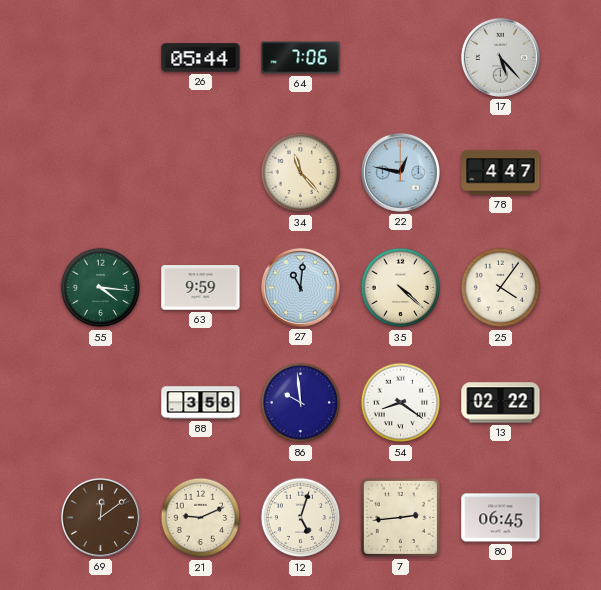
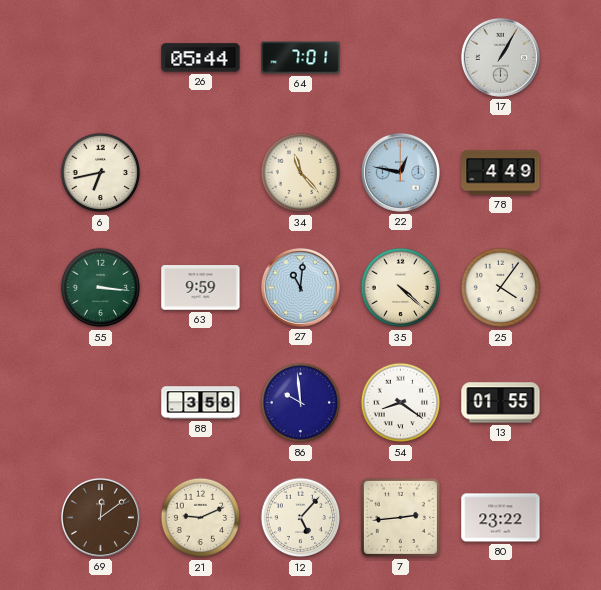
64: 7:06 -> 7:01 (301, 58)
17: 5:23 -> 1:05 (500, 57)
6: none -> 6:43 (101, 173)
78: 4:47 -> 4:49 (501, 173)
55: 4:16 -> 3:16 (101, 288)
13: 02:22 -> 01:55 (501, 403)
12: 5:03 -> 5:07 (301, 518)
80: 06:45 -> 23:22 (501, 518)
